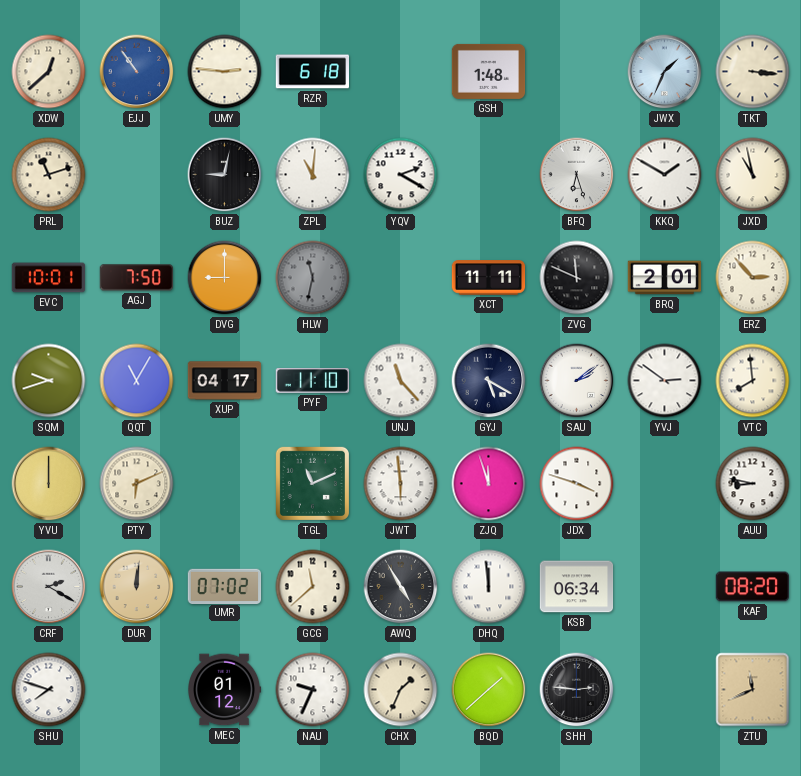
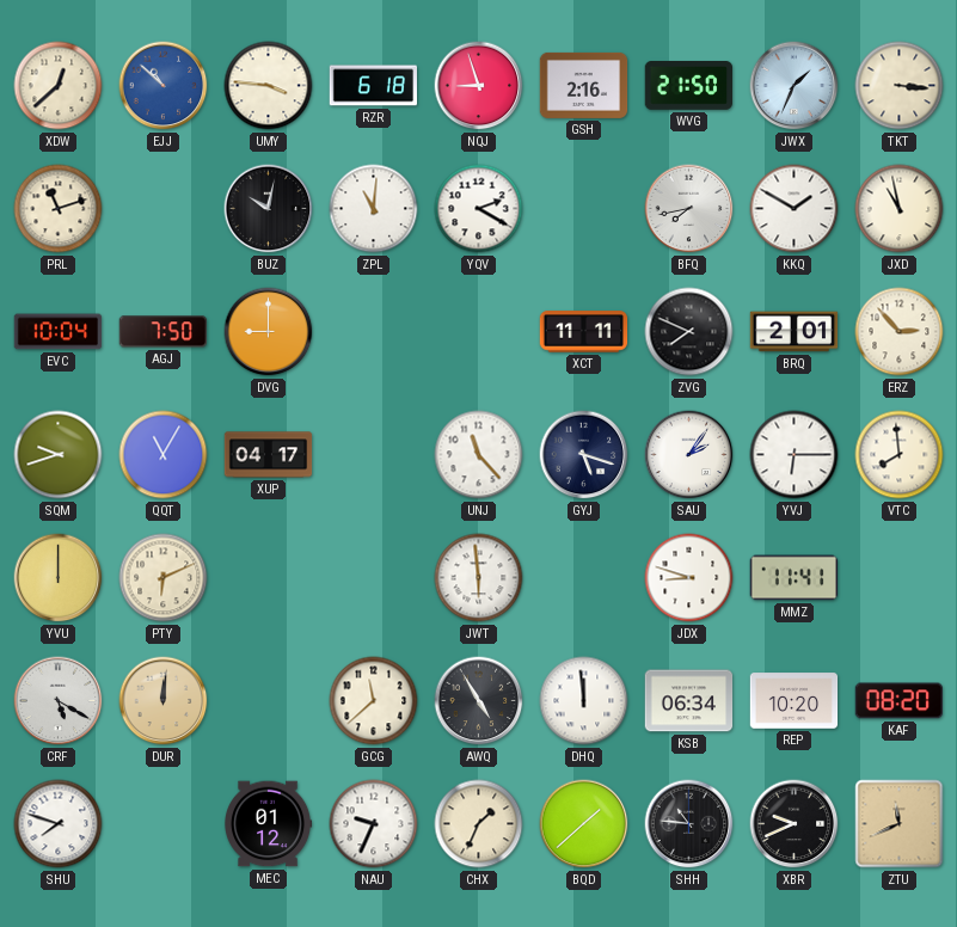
EJJ: 10:54 -> 10:52 (164, 86)
UMY: 2:46 -> 3:46 (269, 86)
NQJ: none -> 8:57 (479, 86)
GSH: 1:48 -> 2:16 (584, 85)
WVG: none -> 21:50 (689, 86)
BUZ: 9:02 -> 10:02 (269, 209)
BFQ: 6:27 -> 7:43 (689, 209)
EVC: 10:01 -> 10:04 (59, 332)
HLW: 11:32 -> none (313, 278)
ZVG: 11:49 -> 7:49 (689, 332)
PYF: 11:10 -> none (313, 381)
GYJ: 5:20 -> 5:18 (584, 455)
SAU: 2:09 -> 2:06 (689, 455)
YVJ: 2:51 -> 6:15 (795, 455)
TGL: 11:11 -> none (312, 483)
ZJQ: 11:57 -> none (489, 484)
JDX: 3:48 -> 8:48 (689, 578)
MMZ: none -> 11:41 (795, 578)
AUU: 8:47 -> none (753, 484)
CRF: 2:20 -> 5:20 (59, 701)
UMR: 07:02 -> none (225, 586)
REP: none -> 10:20 (795, 701)
SHH: 2:46 -> 10:46 (689, 824)
XBR: none -> 9:41 (795, 824)
